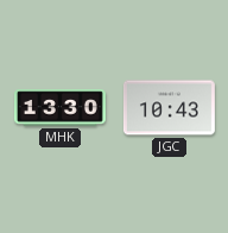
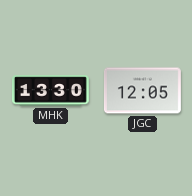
JGC: 10:43 -> 12:05 (142, 91)
